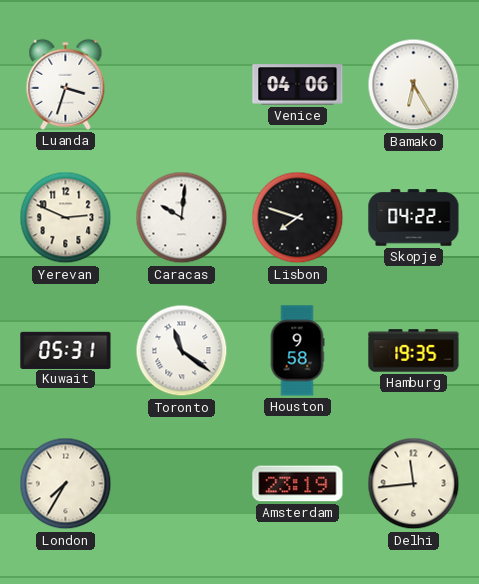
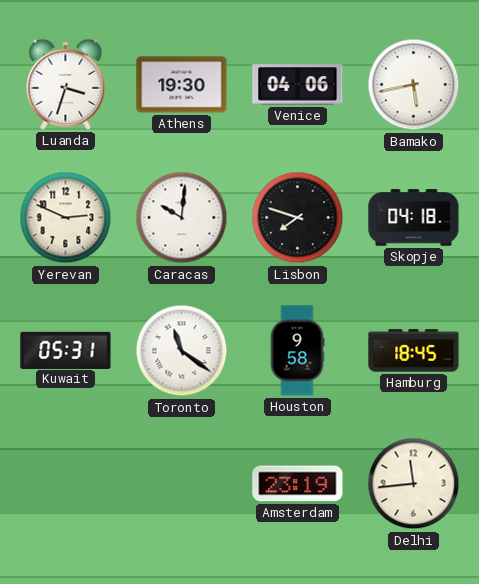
Athens: none -> 19:30 (182, 85)
Bamako: 6:25 -> 5:43 (414, 85)
Skopje: 04:22 -> 04:18 (414, 218)
Hamburg: 19:35 -> 18:45 (414, 351)
London: 7:35 -> none (66, 484)
